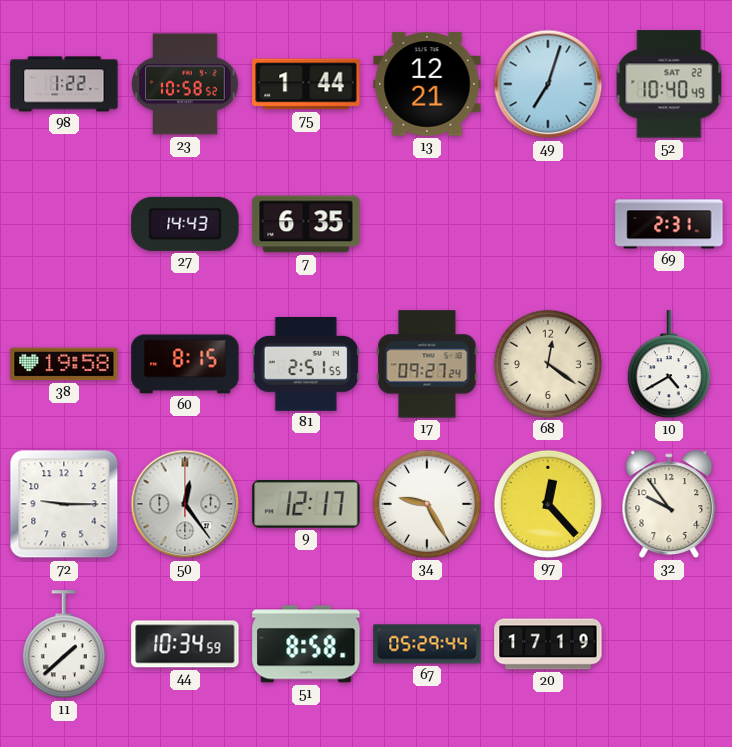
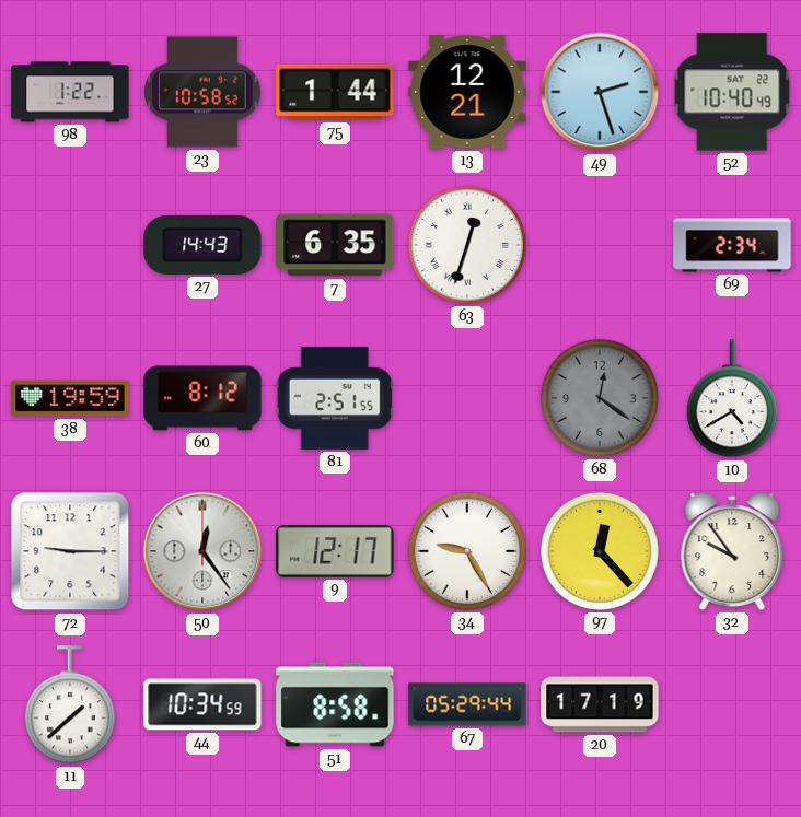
49: 7:03 -> 2:27 (600, 92)
63: none -> 12:33 (467, 245)
69: 2:31 -> 2:34 (732, 245)
38: 19:58 -> 19:59 (70, 398)
60: 8:15 -> 8:12 (202, 398)
17: 09:27 -> none (427, 364)
68 dial: cream -> grey (600, 398)
